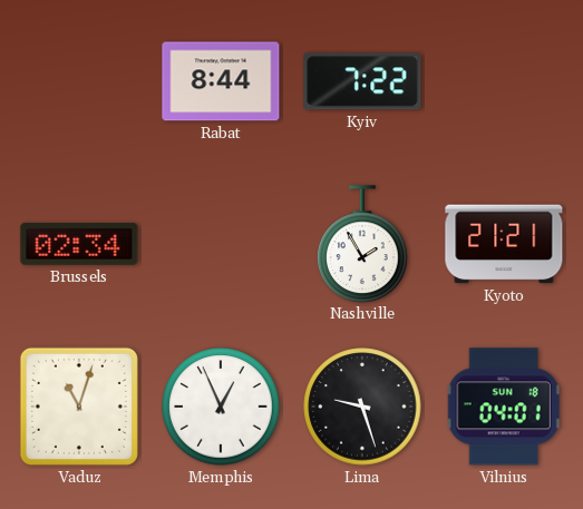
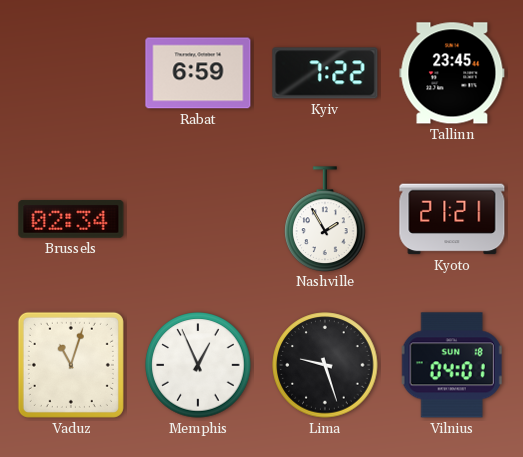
Rabat: 8:44 -> 6:59 (198, 73)
Tallinn: none -> 23:45 (452, 73)
